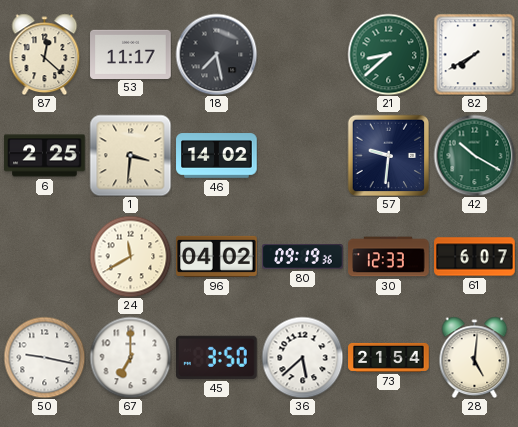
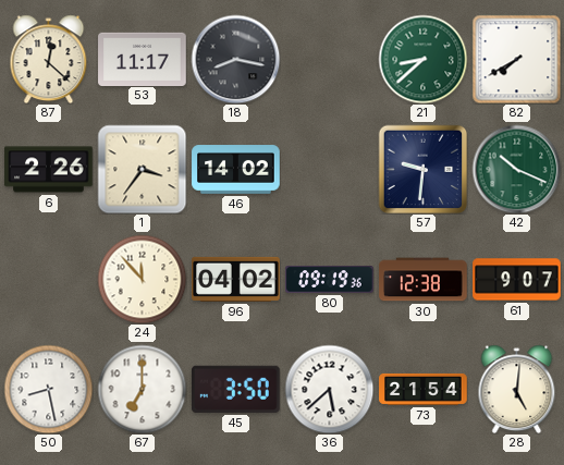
18: 7:28 -> 8:17 (235, 59)
6: 2:25 -> 2:26 (49, 170)
1: 3:31 -> 3:36 (142, 169)
42: 10:20 -> 10:19 (516, 169)
24: 11:40 -> 11:53 (142, 279)
30: 12:33 -> 12:38 (424, 280)
61: 6:07 -> 9:07 (517, 280)
50: 9:17 -> 8:28 (48, 389)
